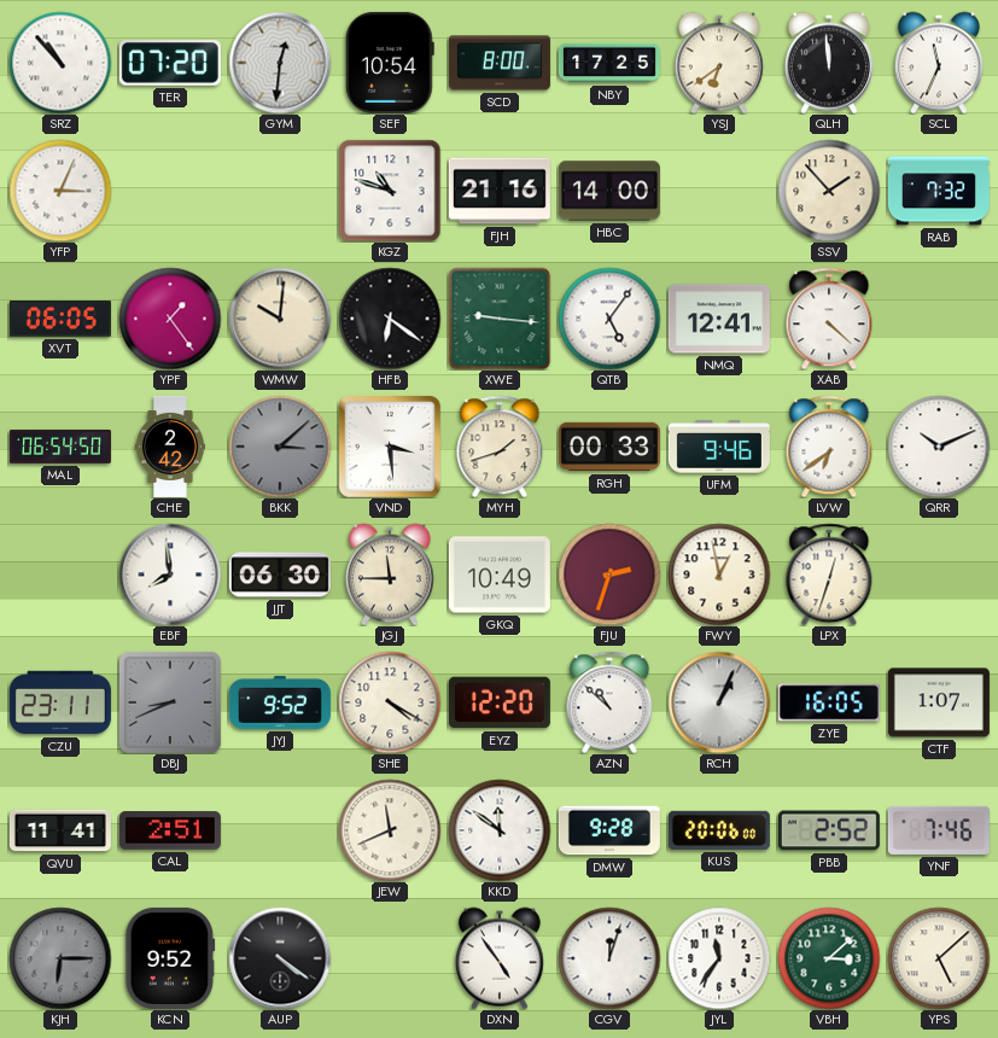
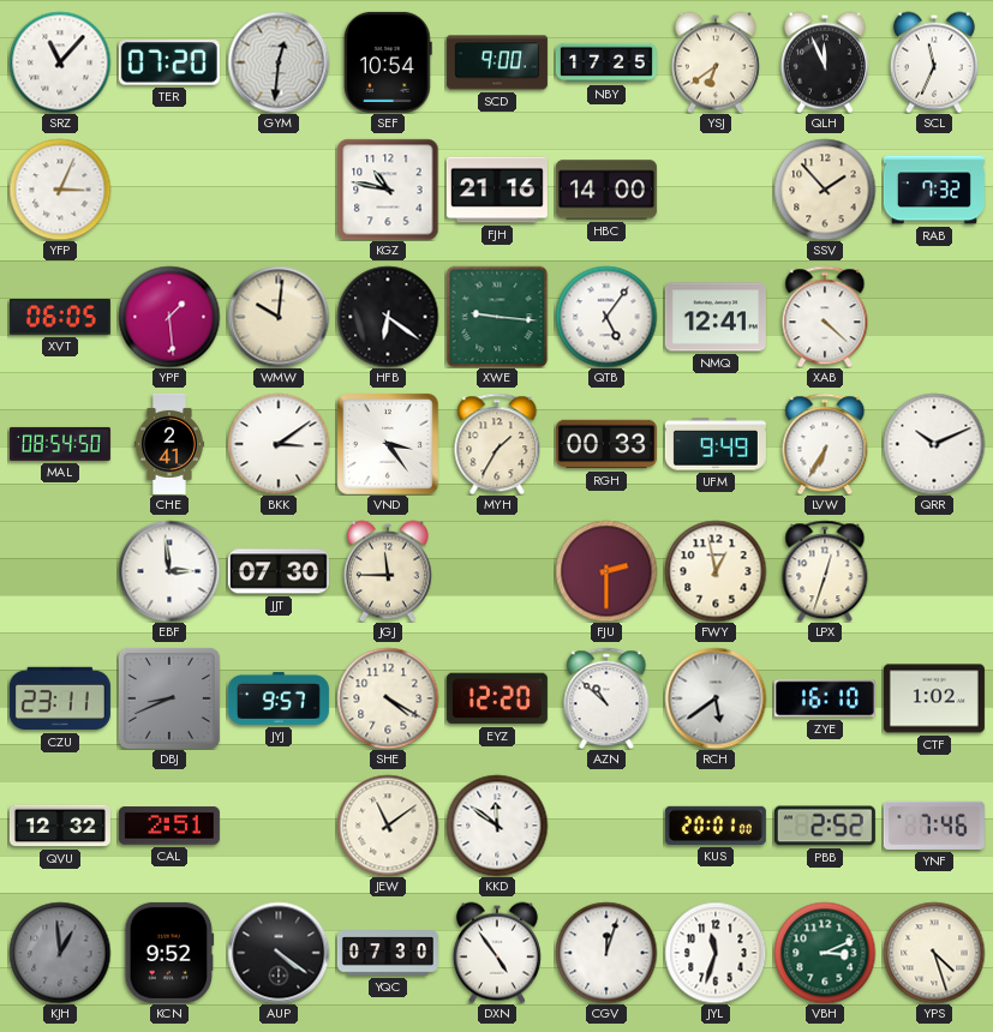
SRZ: 10:53 -> 11:07 (60, 62)
SCD: 8:00 -> 9:00 (497, 62)
QLH: 11:59 -> 11:56 (825, 62)
KGZ: 10:48 -> 10:47 (388, 190)
YPF: 1:24 -> 1:29 (169, 317)
MAL: 06:54 -> 08:54 (60, 444)
CHE: 2:42 -> 2:41 (169, 444)
BKK: 3:08 -> 3:09 (279, 444)
BKK dial: grey -> white (279, 444)
VND: 3:29 -> 3:24 (388, 444)
MYH: 1:42 -> 1:35 (497, 444)
UFM: 9:46 -> 9:49 (716, 444)
LVW: 6:39 -> 6:35 (825, 444)
EBF: 7:59 -> 2:59 (169, 571)
JJT: 06:30 -> 07:30 (279, 571)
GKQ: 10:49 -> none (500, 575)
FJU: 2:33 -> 2:30 (606, 571)
JYJ: 9:52 -> 9:57 (279, 698)
RCH: 1:04 -> 5:39 (716, 698)
ZYE: 16:05 -> 16:10 (825, 698)
CTF: 1:07 -> 1:02 (934, 698)
QVU: 11:41 -> 12:32 (60, 826)
JEW: 11:41 -> 11:09 (388, 826)
DMW: 9:28 -> none (609, 830)
KUS: 20:06 -> 20:01 (716, 826)
KJH: 6:15 -> 12:59 (60, 953)
YQC: none -> 07:30 (388, 953)
JYL: 11:36 -> 11:33 (716, 953)
VBH: 3:08 -> 3:11 (825, 953)
YPS: 5:08 -> 4:27 (934, 953)
